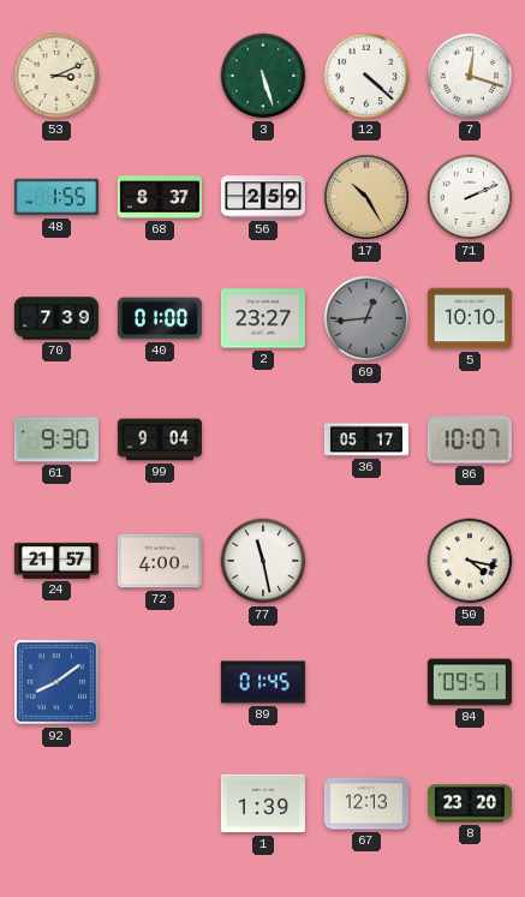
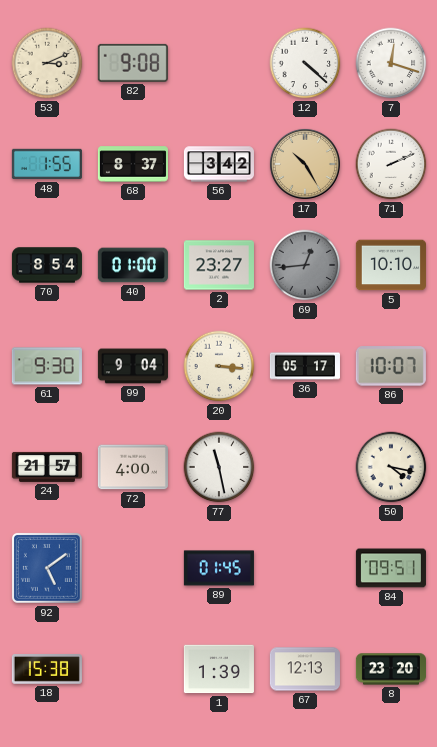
82: none -> 9:08 (133, 63)
3: 5:27 -> none (263, 76)
56: 2:59 -> 3:42 (219, 164)
70: 7:39 -> 8:54 (47, 265)
20: none -> 3:16 (219, 366)
92: 8:09 -> 5:09 (47, 568)
18: none -> 15:38 (47, 669)
